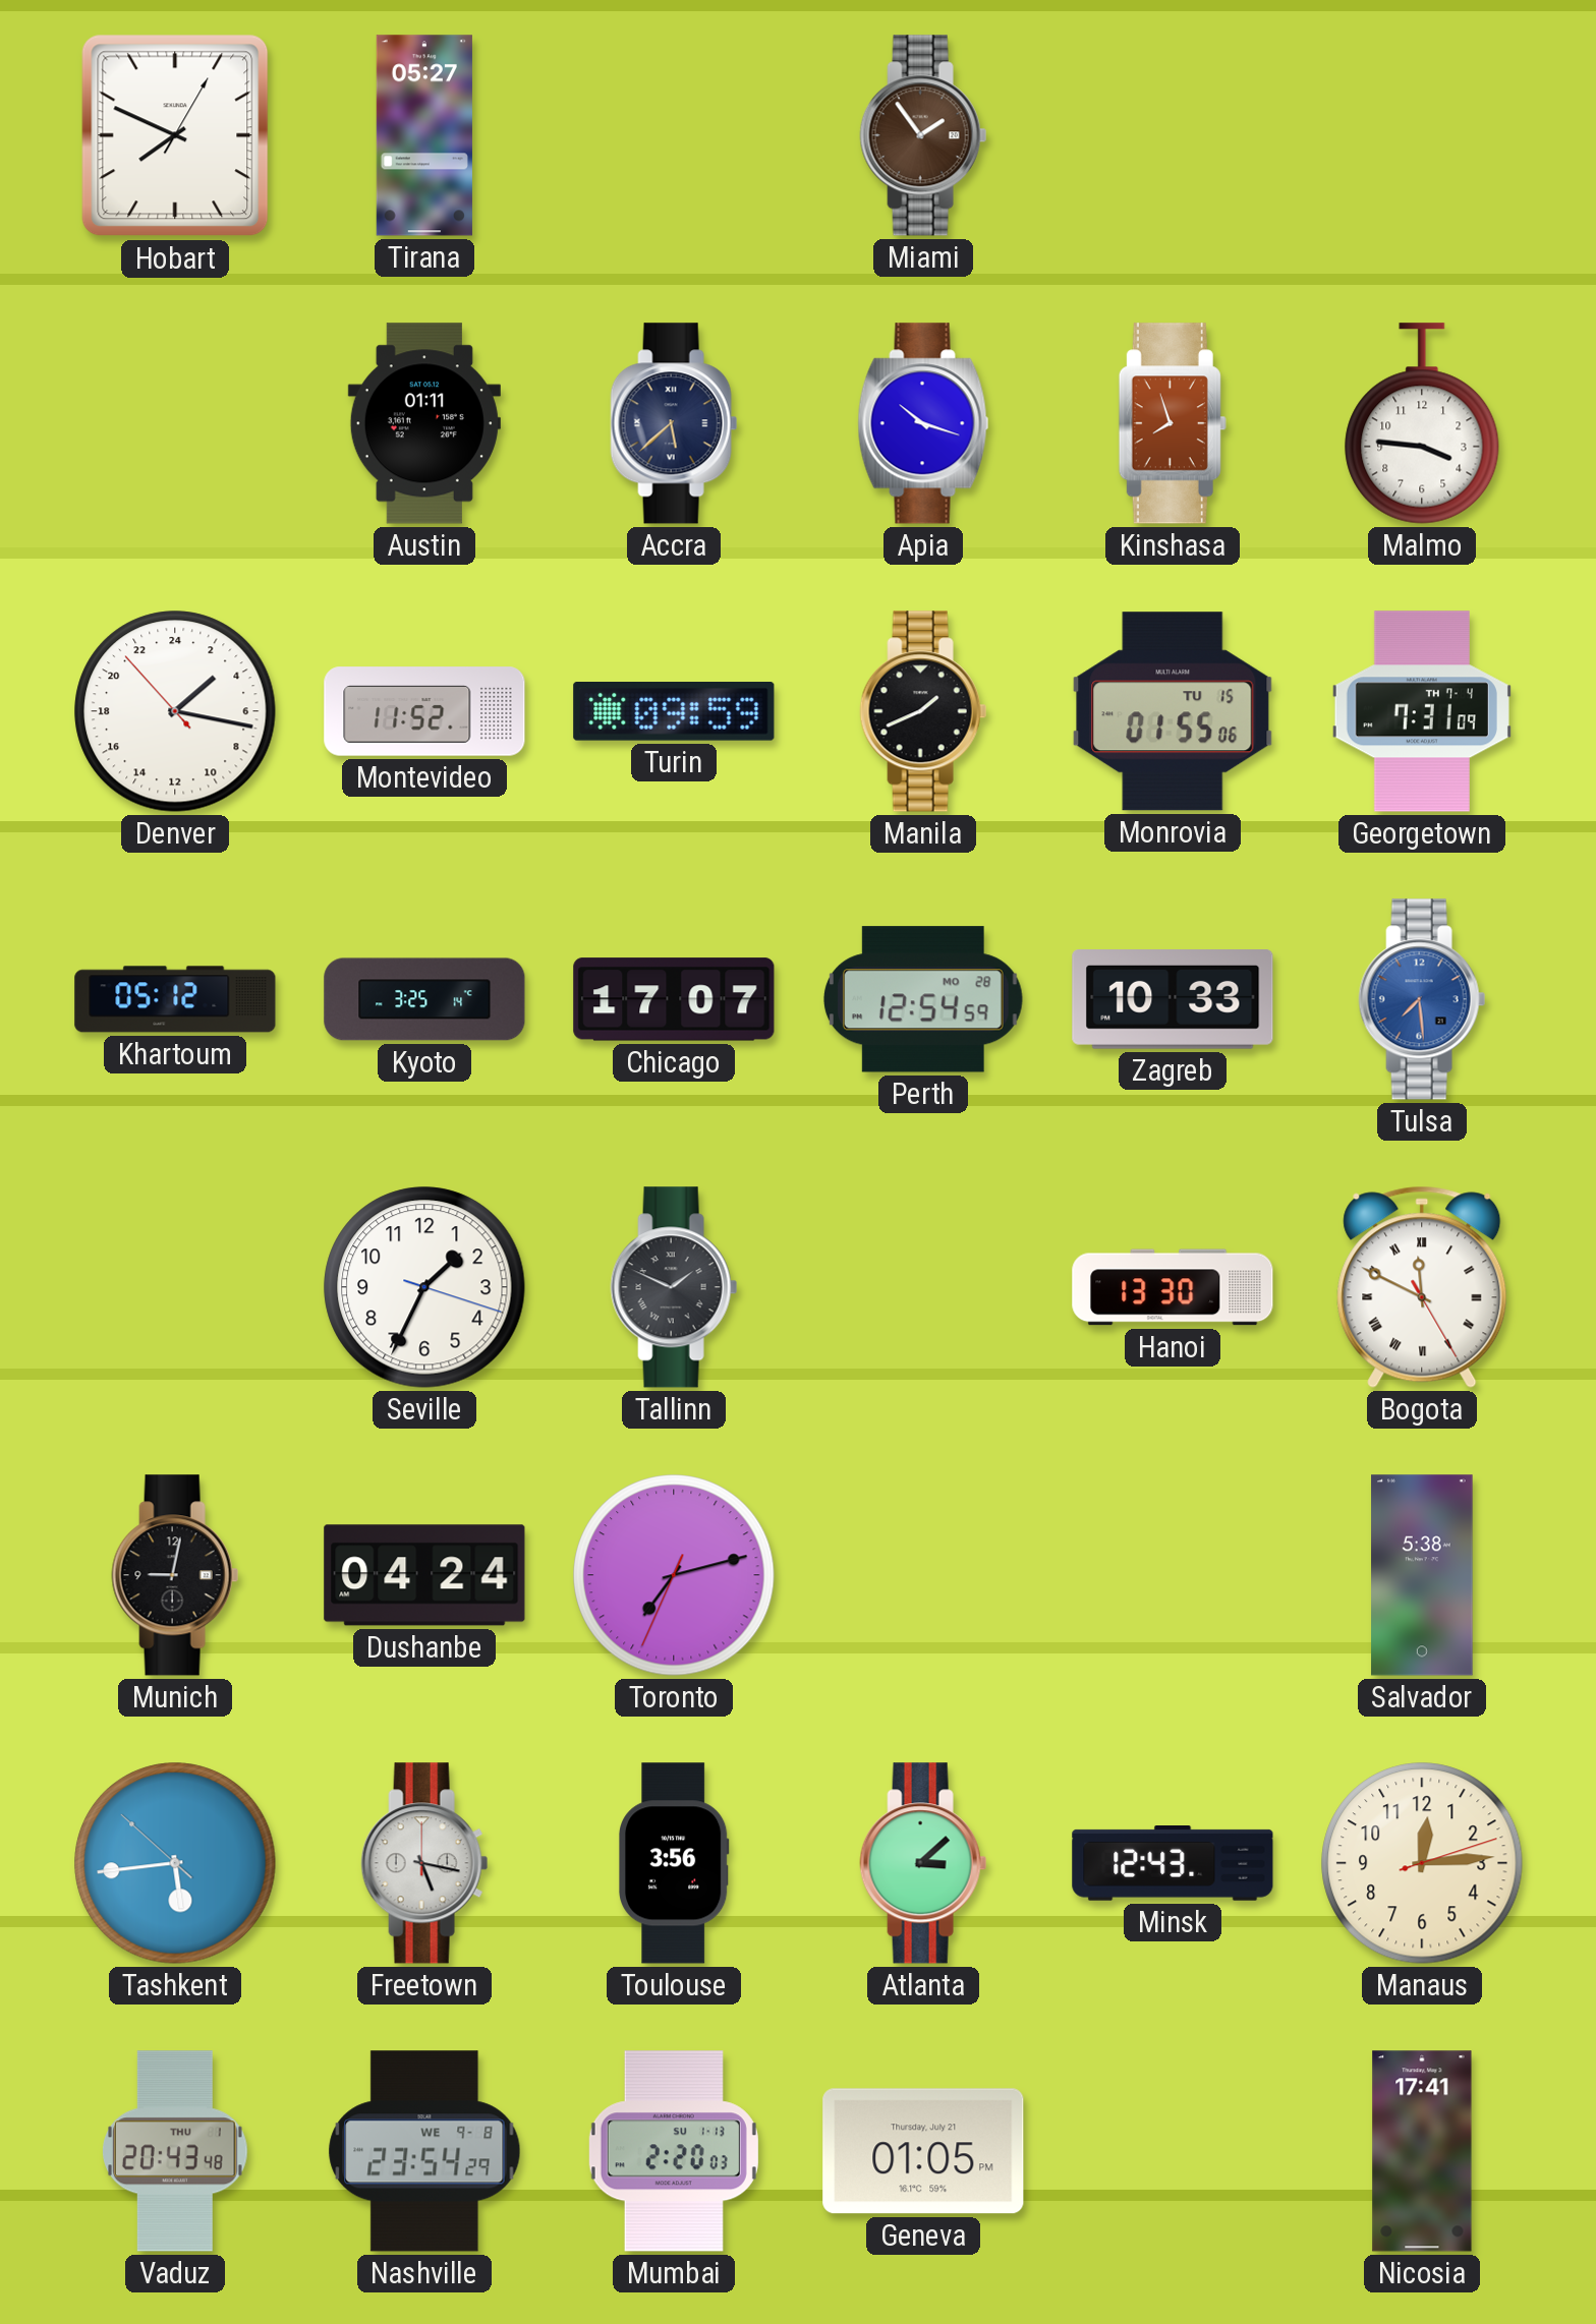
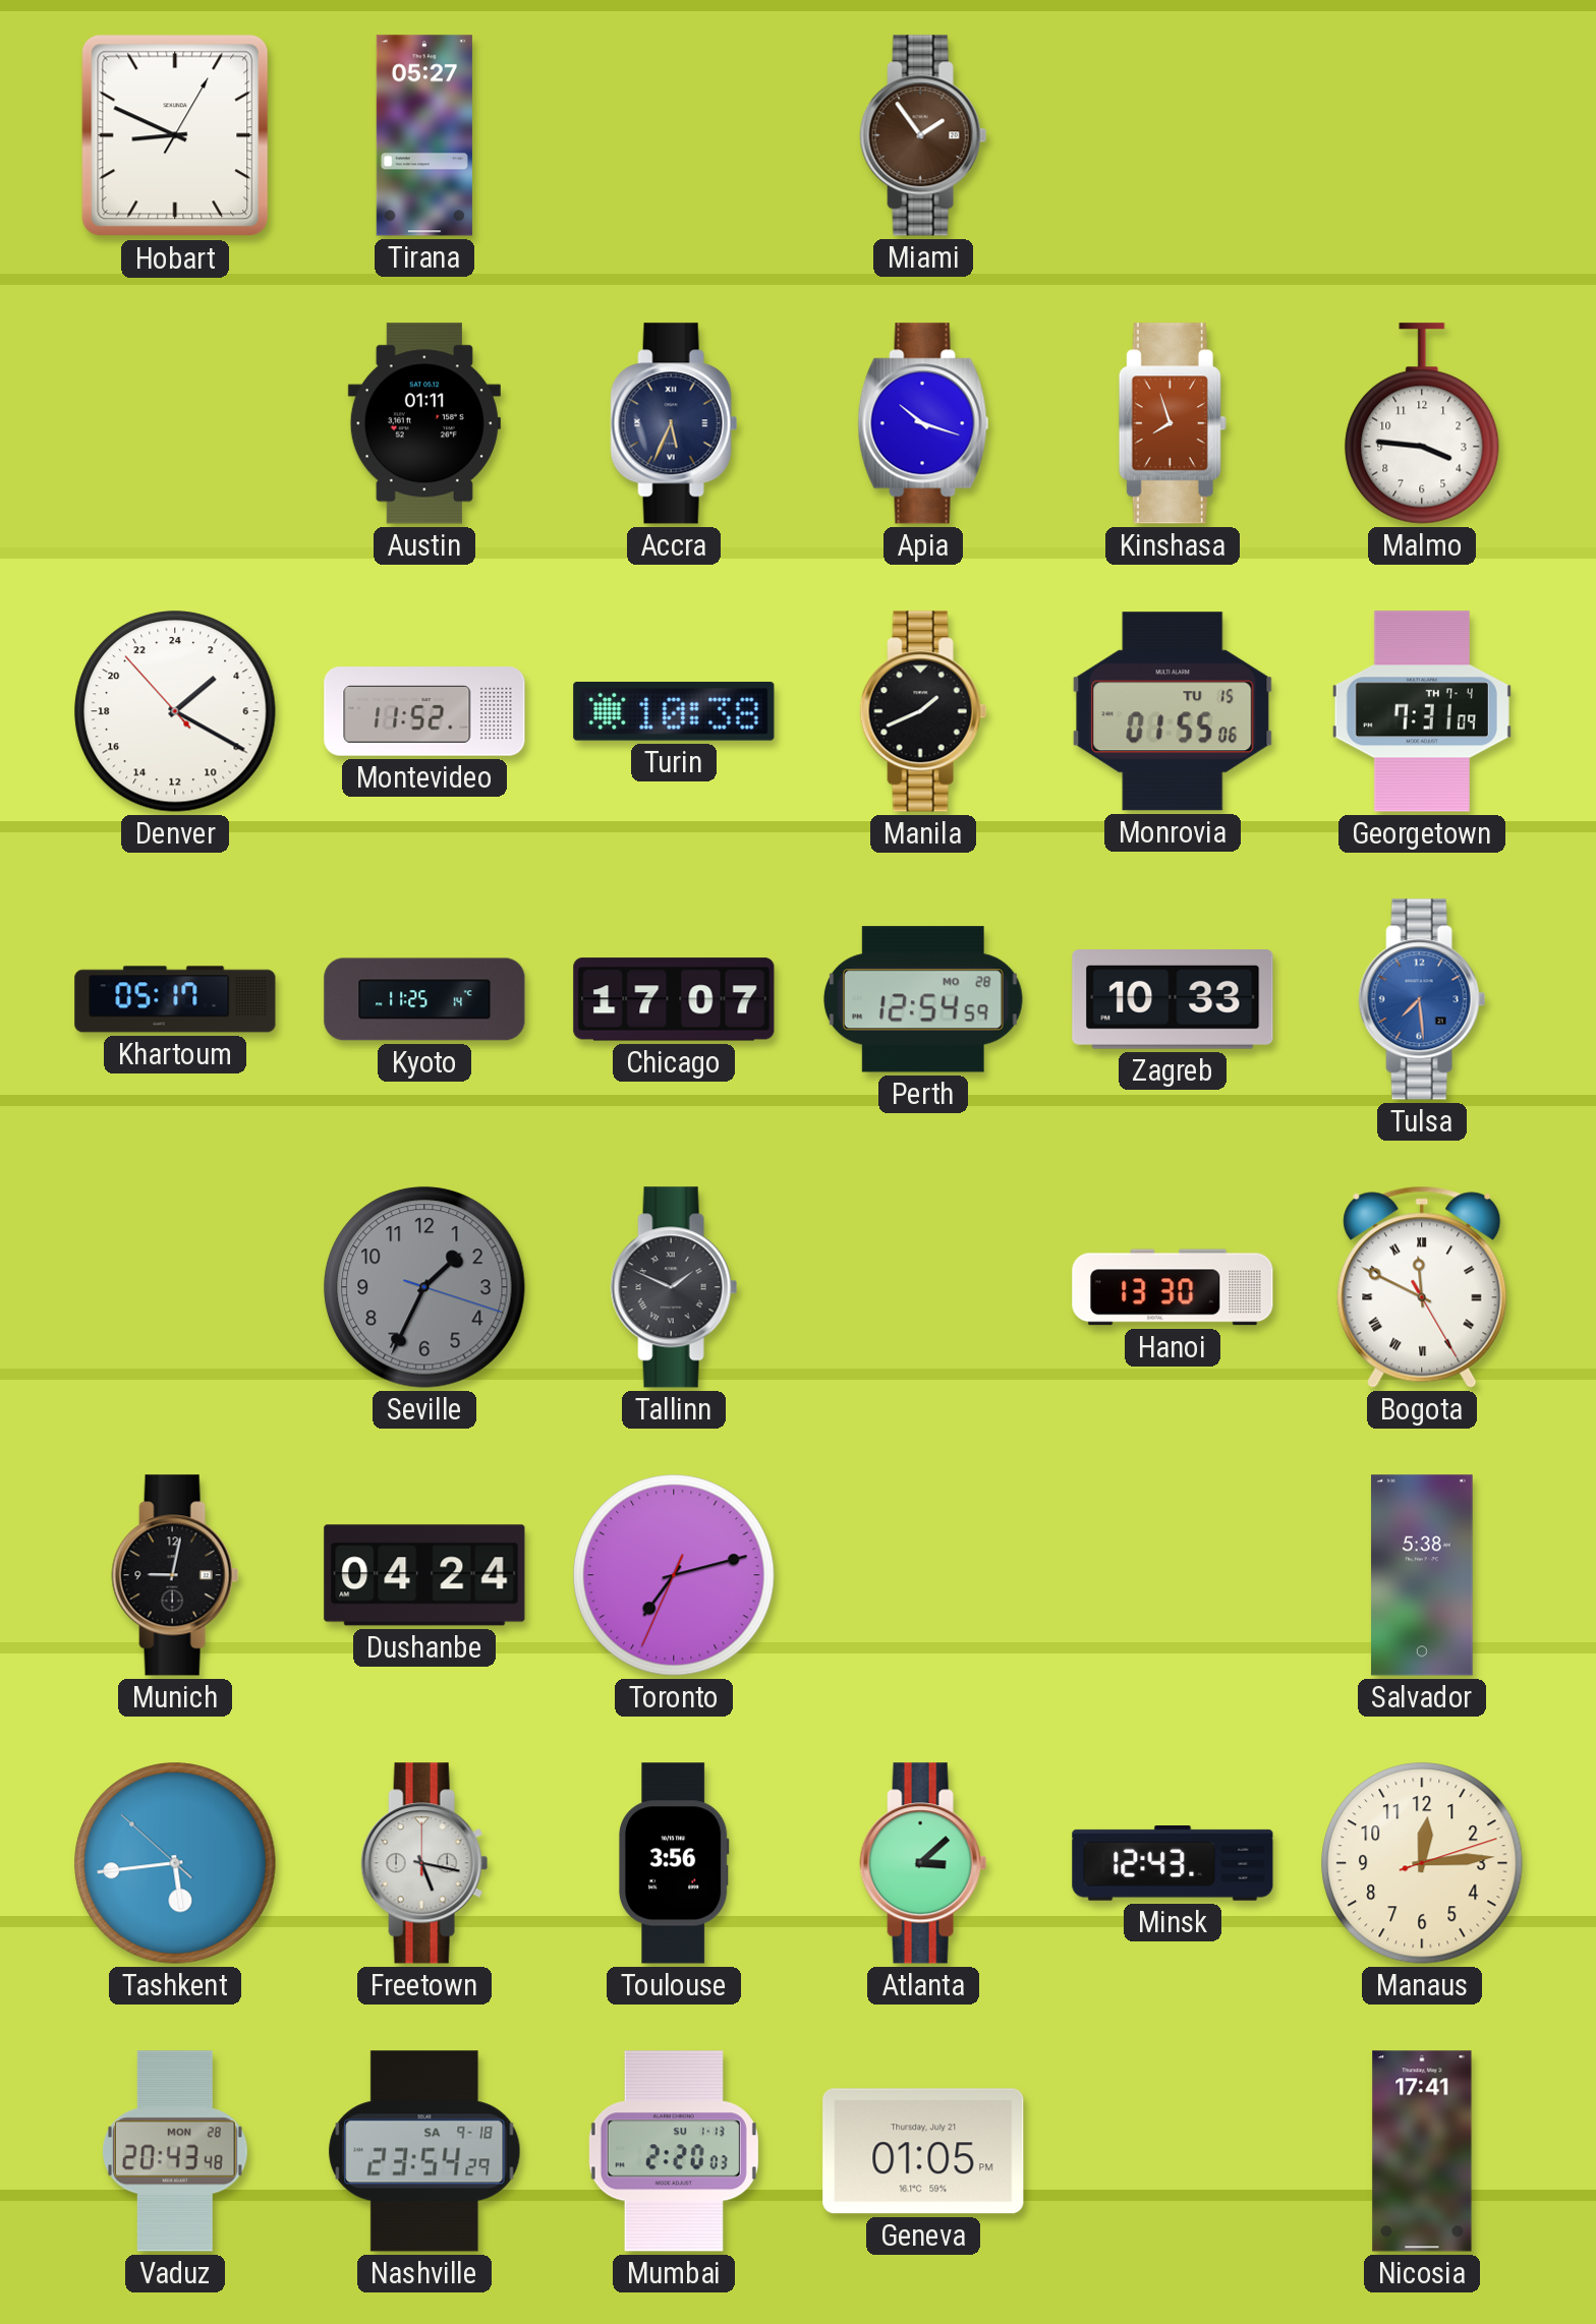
Hobart: 7:49 -> 8:49 (175, 135)
Accra: 5:38 -> 5:34 (674, 423)
Denver: 3:16 -> 3:19 (175, 711)
Turin: 09:59 -> 10:38 (674, 712)
Khartoum: 05:12 -> 05:17 (175, 999)
Kyoto: 3:25 -> 11:25 (424, 999)
Seville dial: white -> grey (424, 1287)
Vaduz date: THU 1 -> MON 28 (176, 2151)
Nashville date: WE 9-8 -> SA 9-18 (424, 2151)
